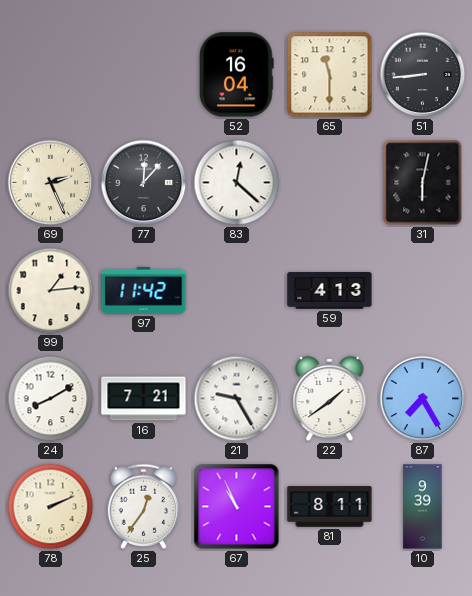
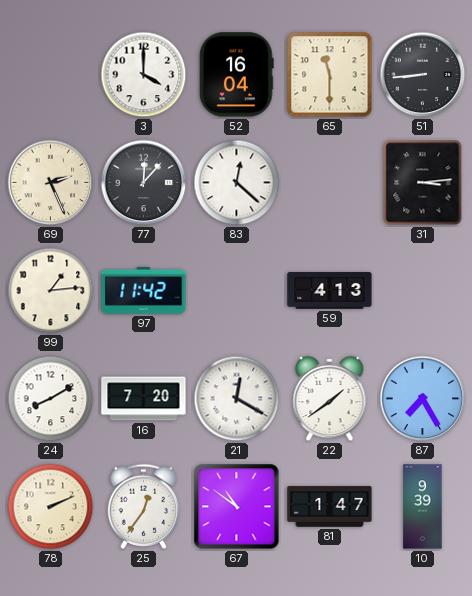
3: none -> 4:00 (144, 75)
31: 6:02 -> 3:14 (423, 183)
16: 7:21 -> 7:20 (144, 399)
21: 9:25 -> 12:20 (237, 399)
67: 10:56 -> 10:51 (237, 507)
81: 8:11 -> 1:47 (330, 507)
